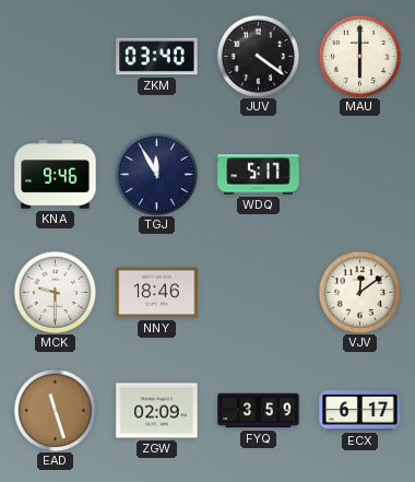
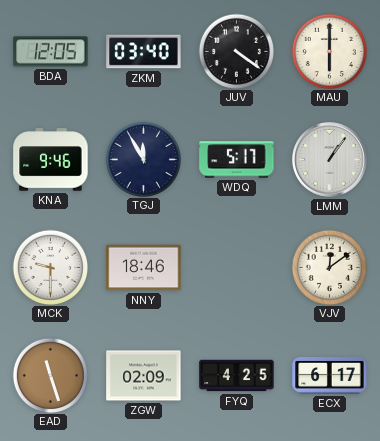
BDA: none -> 12:05 (51, 52)
LMM: none -> 1:06 (330, 160)
FYQ: 3:59 -> 4:25 (237, 376)
